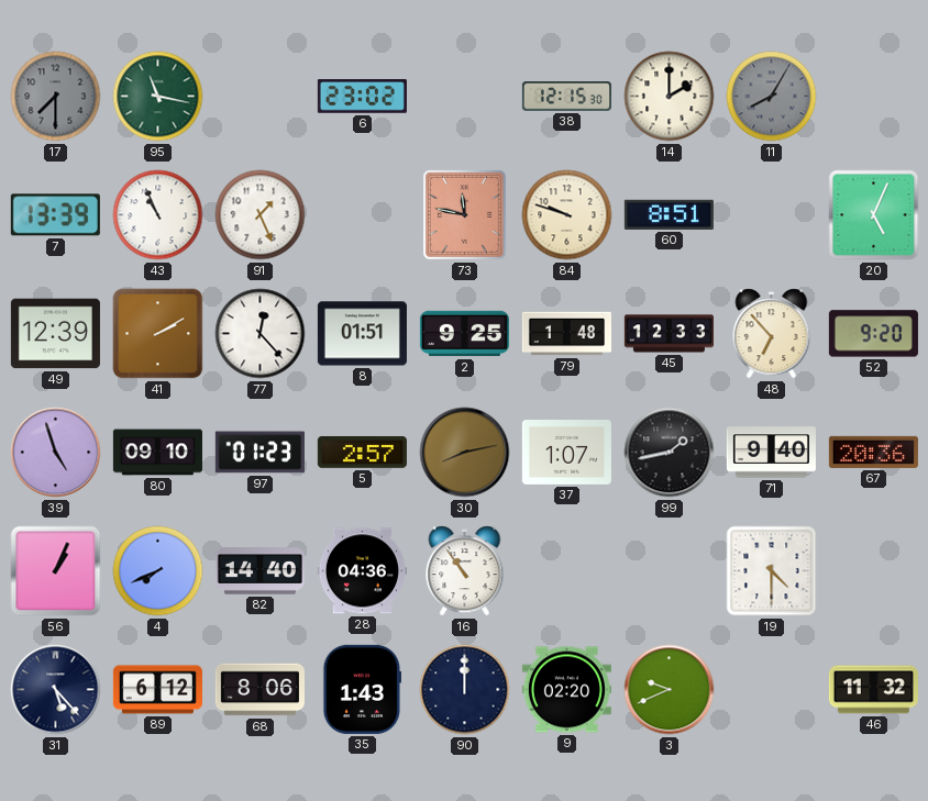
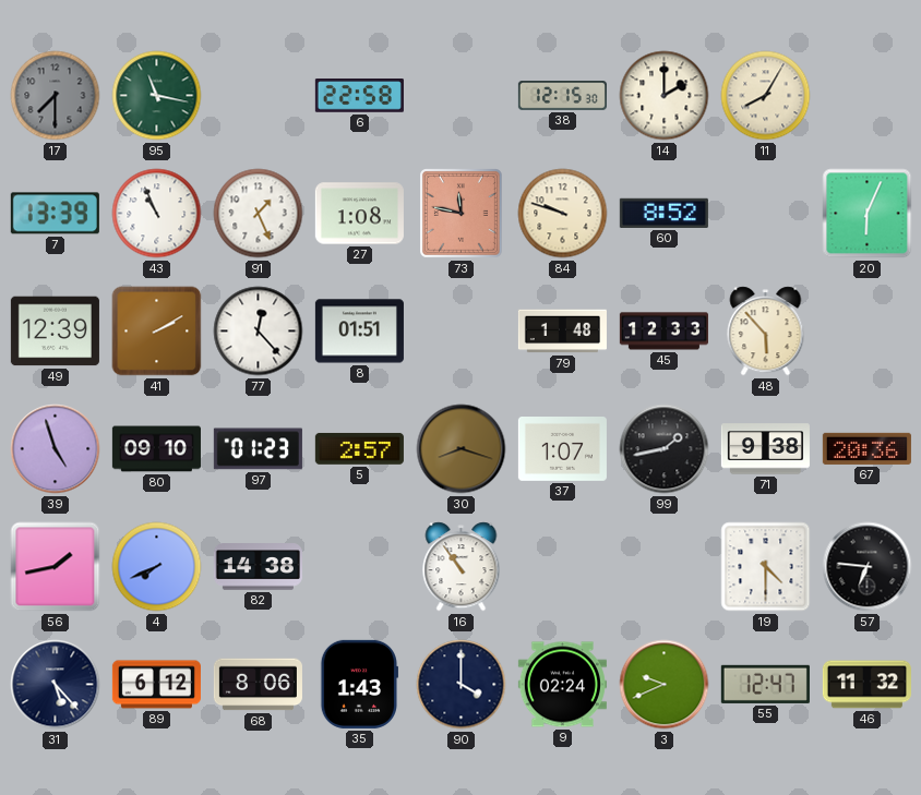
6: 23:02 -> 22:58 (359, 96)
11 dial: grey -> cream (766, 96)
27: none -> 1:08 (359, 214)
60: 8:51 -> 8:52 (663, 213)
20: 5:04 -> 6:04 (868, 214)
2: 9:25 -> none (464, 334)
48: 6:53 -> 5:53 (766, 332)
52: 9:20 -> none (873, 334)
30: 8:13 -> 8:18 (462, 449)
71: 9:40 -> 9:38 (765, 449)
56: 1:04 -> 1:43 (56, 567)
82: 14:40 -> 14:38 (258, 567)
28: 04:36 -> none (362, 571)
57: none -> 6:46 (868, 567)
90: 12:00 -> 4:00 (462, 685)
9: 02:20 -> 02:24 (562, 685)
55: none -> 12:47 (765, 684)
